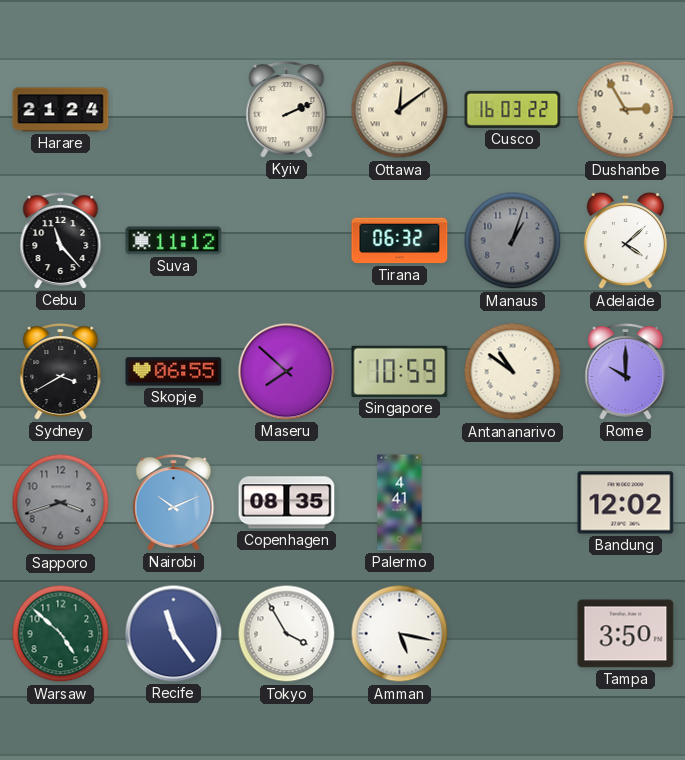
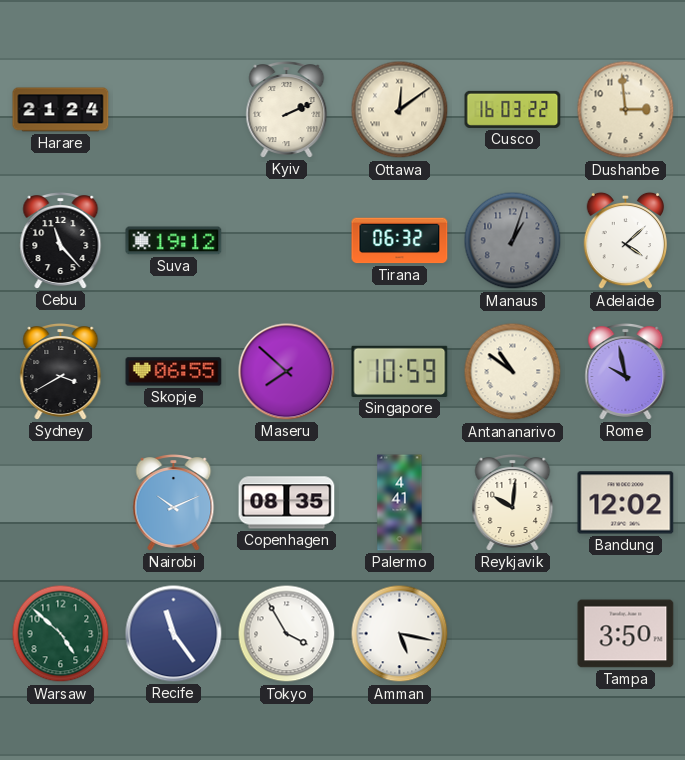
Dushanbe: 2:55 -> 2:59 (626, 110)
Suva: 11:12 -> 19:12 (174, 241)
Rome: 10:00 -> 9:58 (626, 372)
Sapporo: 3:42 -> none (61, 503)
Reykjavik: none -> 10:01 (513, 503)
